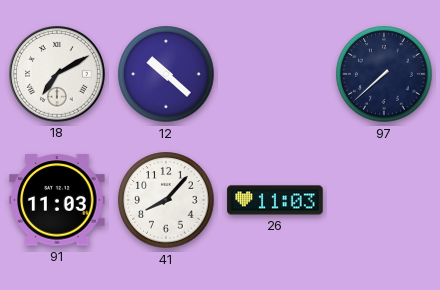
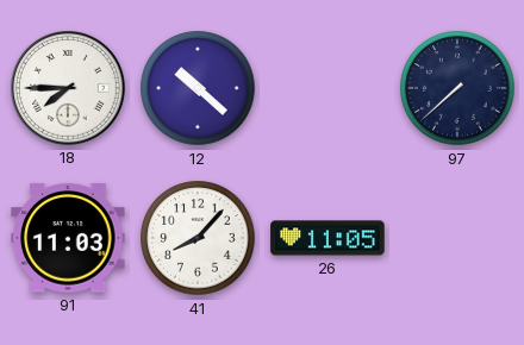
18: 7:10 -> 7:45 (68, 88)
26: 11:03 -> 11:05 (327, 238)
